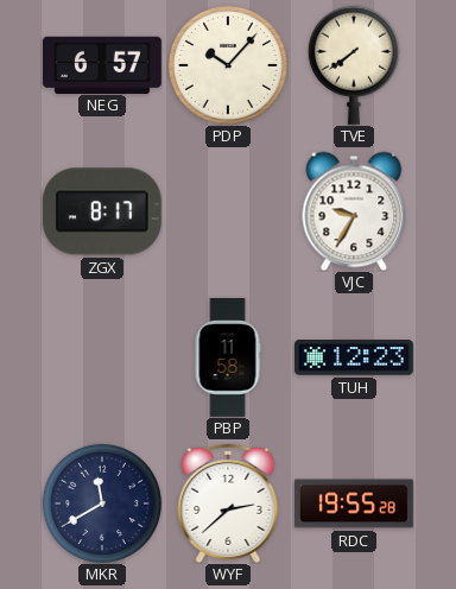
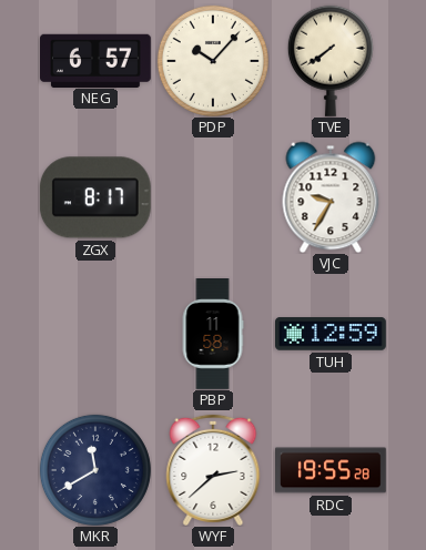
TUH: 12:23 -> 12:59 (332, 334)
